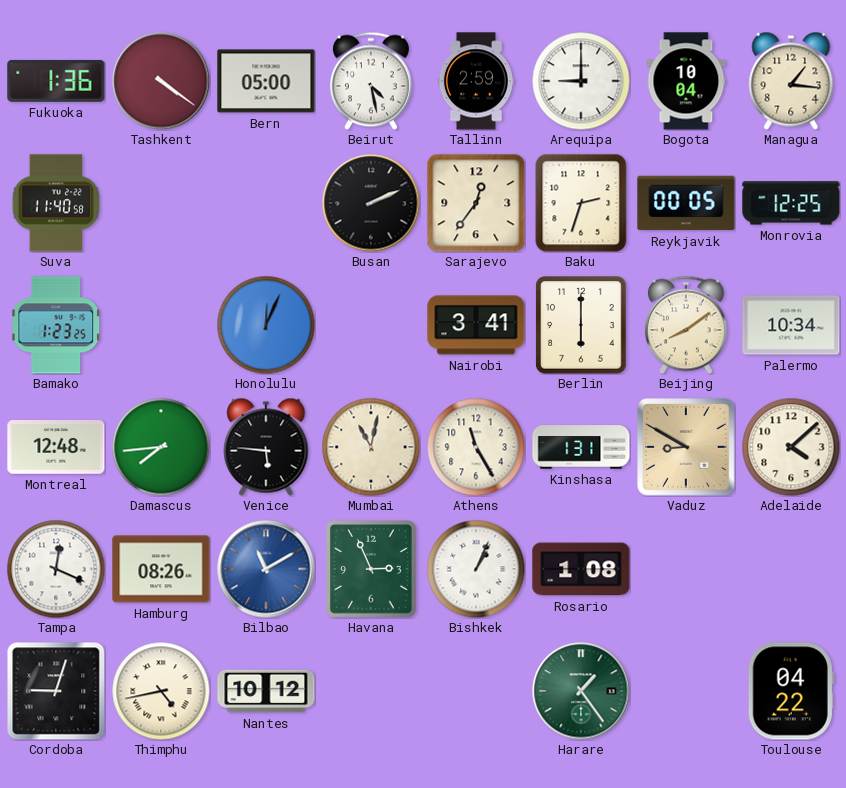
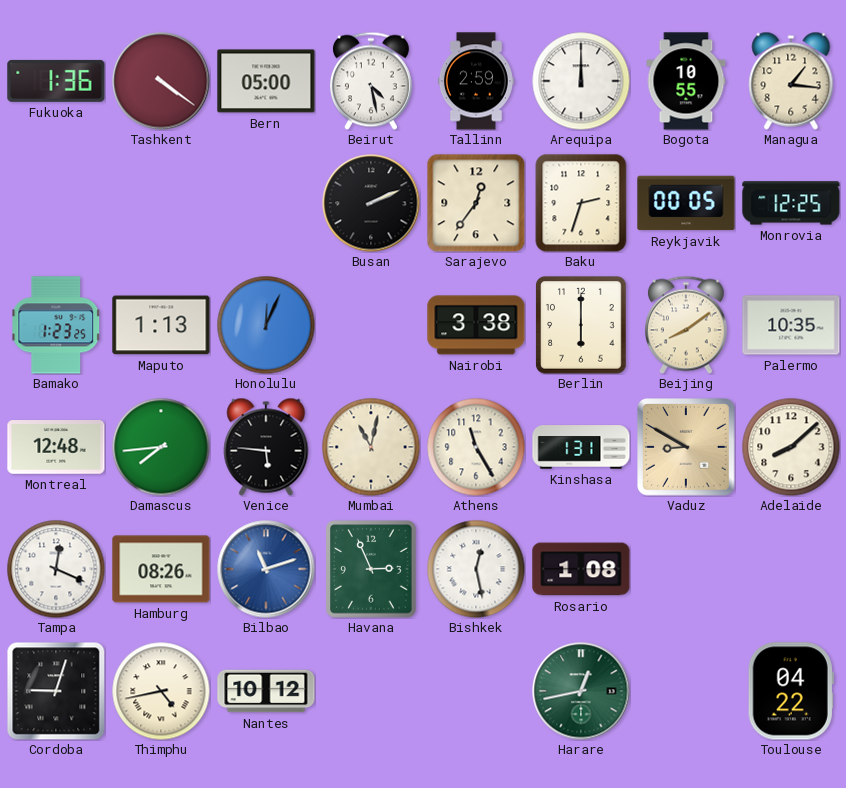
Arequipa: 9:00 -> 12:00 (581, 81)
Bogota: 10:04 -> 10:55 (686, 81)
Suva: 11:40 -> none (56, 203)
Maputo: none -> 1:13 (161, 325)
Nairobi: 3:41 -> 3:38 (476, 325)
Palermo: 10:34 -> 10:35 (791, 325)
Adelaide: 4:08 -> 8:08 (791, 447)
Bilbao: 11:10 -> 11:12 (266, 569)
Bishkek: 1:04 -> 12:28 (476, 569)
Harare: 1:24 -> 12:43 (581, 691)
